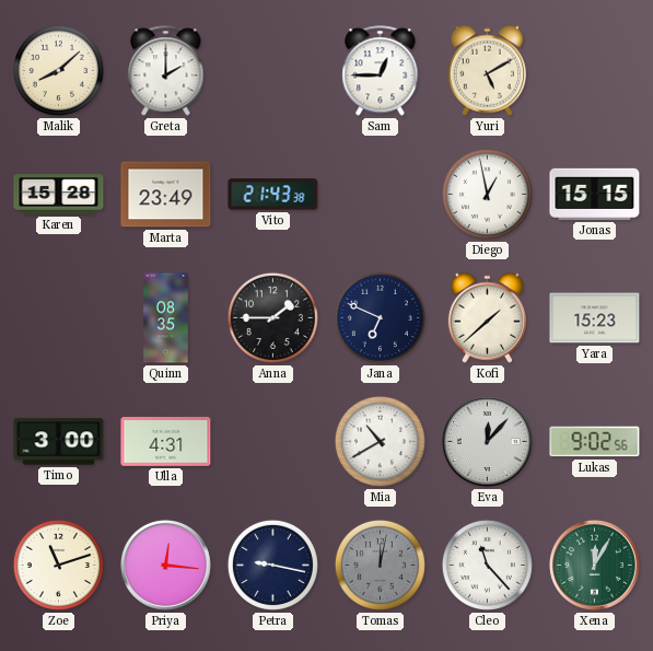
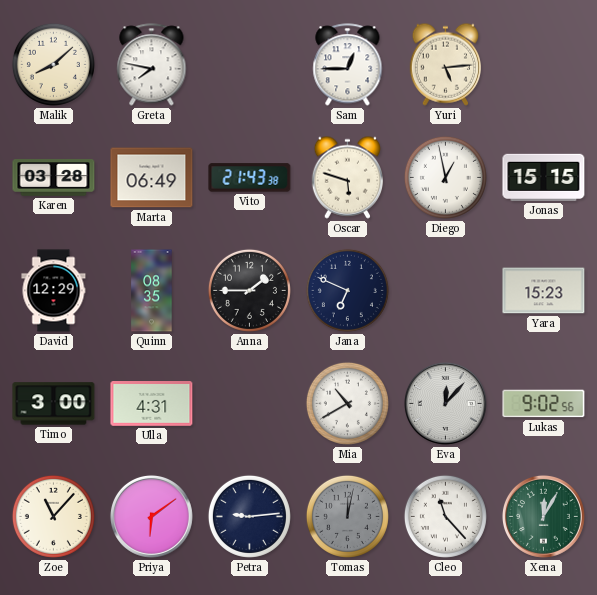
Greta: 2:00 -> 7:47 (152, 65)
Yuri: 5:10 -> 5:14 (445, 64)
Karen: 15:28 -> 03:28 (54, 178)
Marta: 23:49 -> 06:49 (152, 178)
Oscar: none -> 5:48 (347, 177)
David: none -> 12:29 (54, 291)
Kofi: 1:38 -> none (487, 317)
Zoe: 11:12 -> 11:07 (53, 516)
Priya: 12:16 -> 6:09 (151, 516)
Petra: 9:17 -> 9:14 (249, 516)
